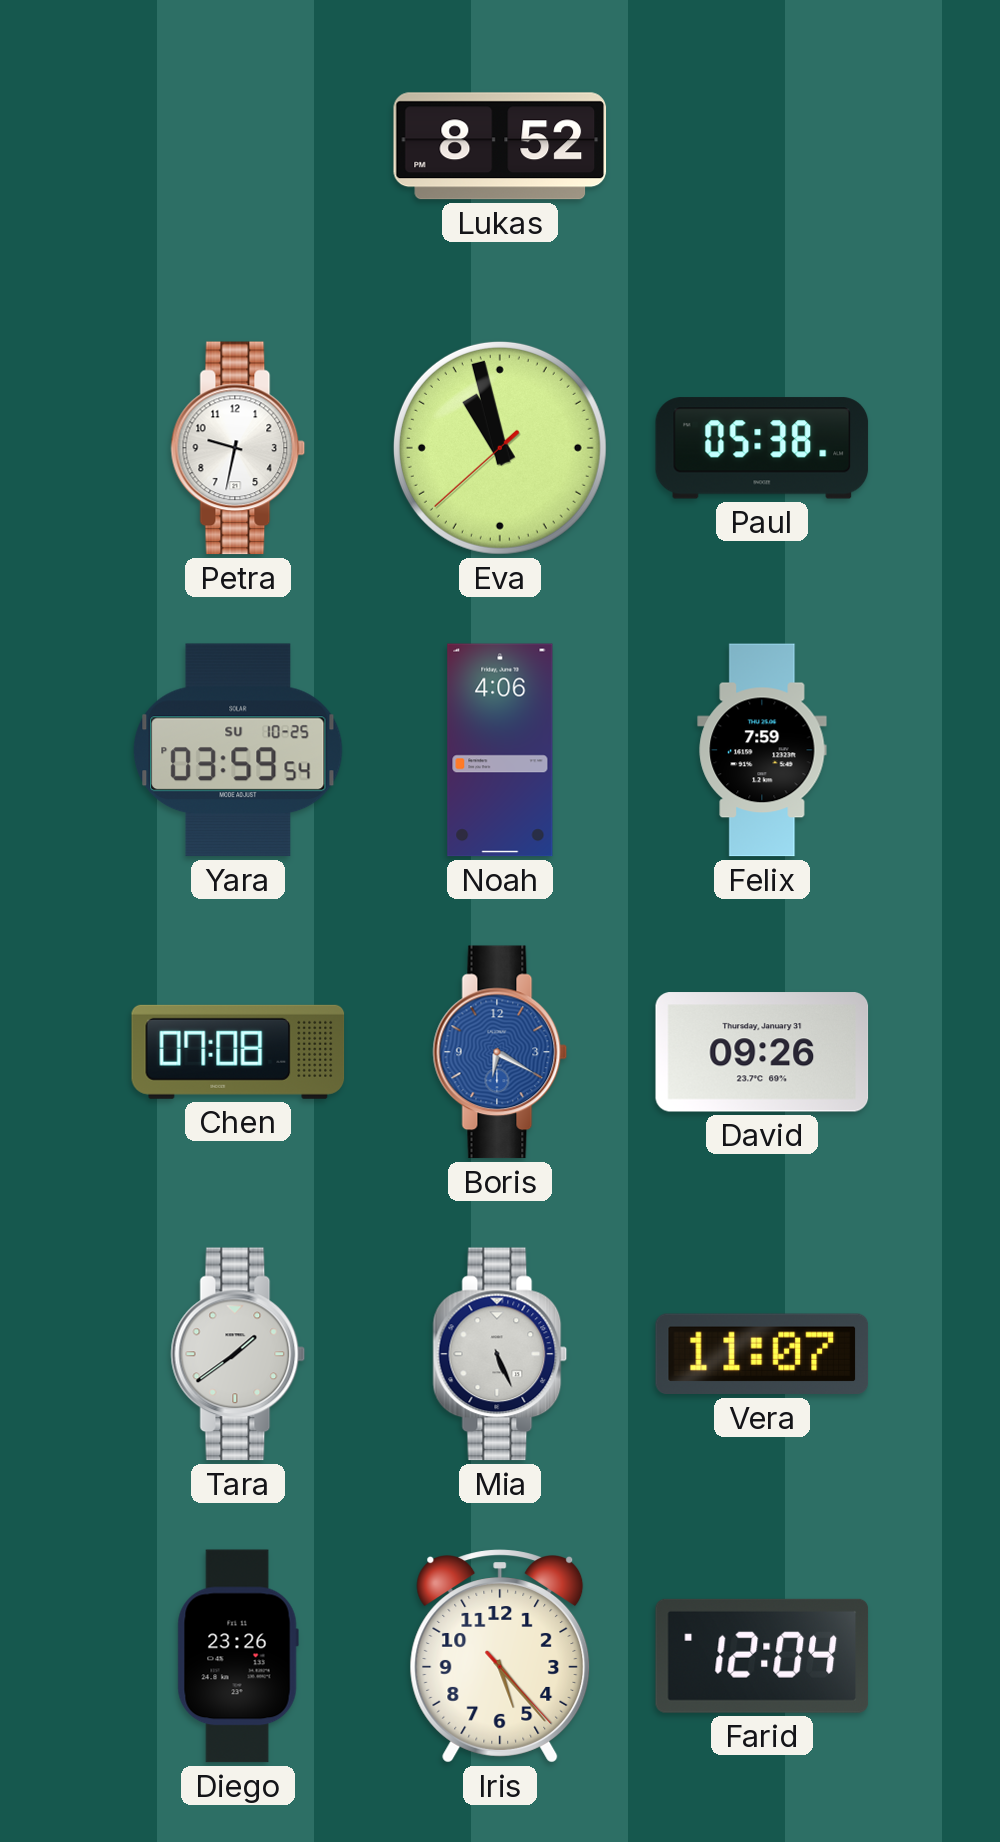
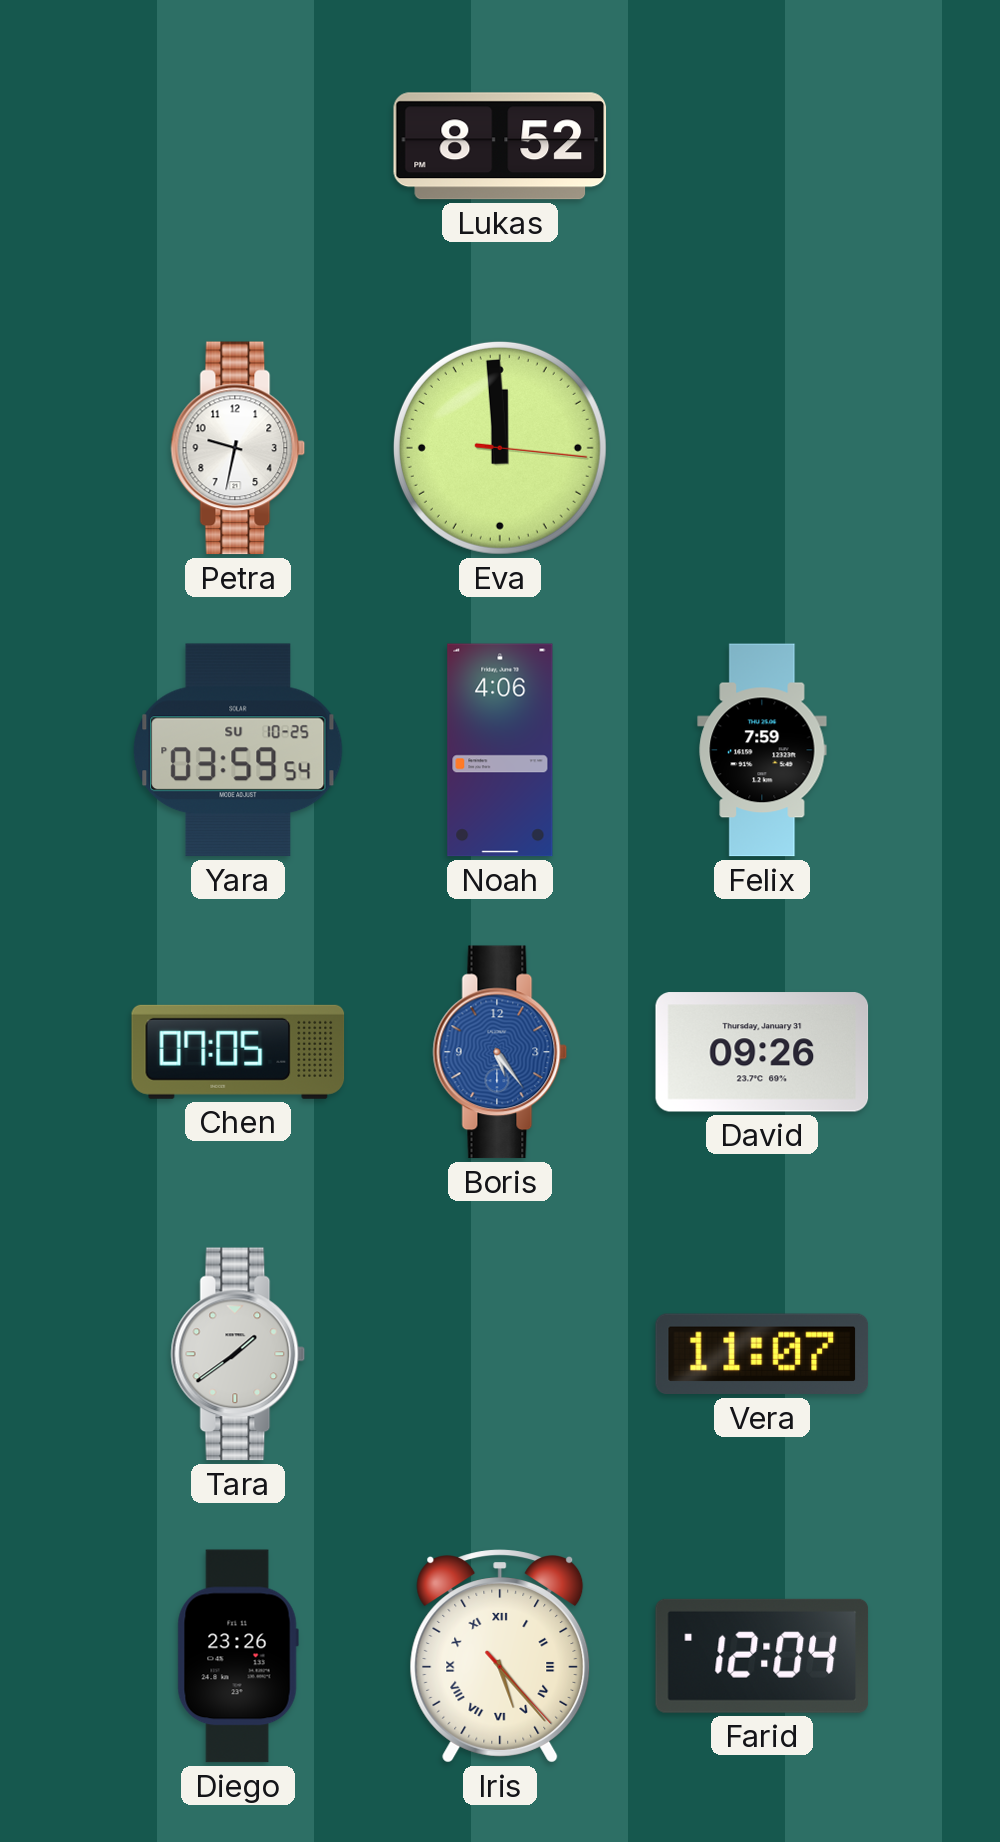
Eva: 10:57 -> 11:59 (500, 448)
Paul: 05:38 -> none (762, 448)
Chen: 07:08 -> 07:05 (238, 1052)
Boris: 6:20 -> 5:24 (500, 1052)
Mia: 5:26 -> none (500, 1354)
Iris numerals: Arabic -> Roman (500, 1656)
